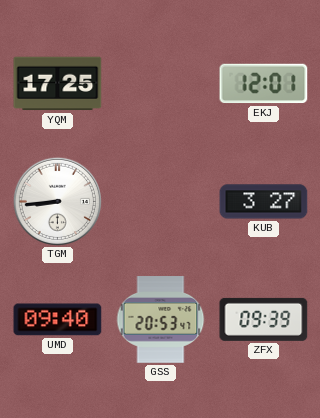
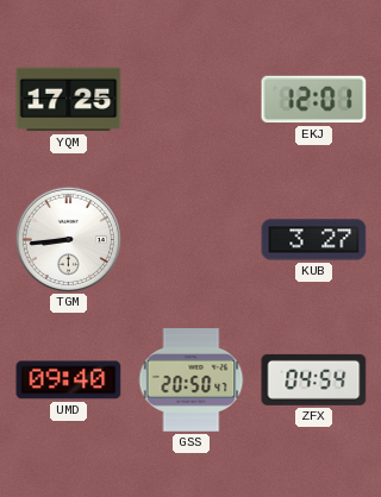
GSS: 20:53 -> 20:50 (190, 380)
ZFX: 09:39 -> 04:54 (314, 379)
